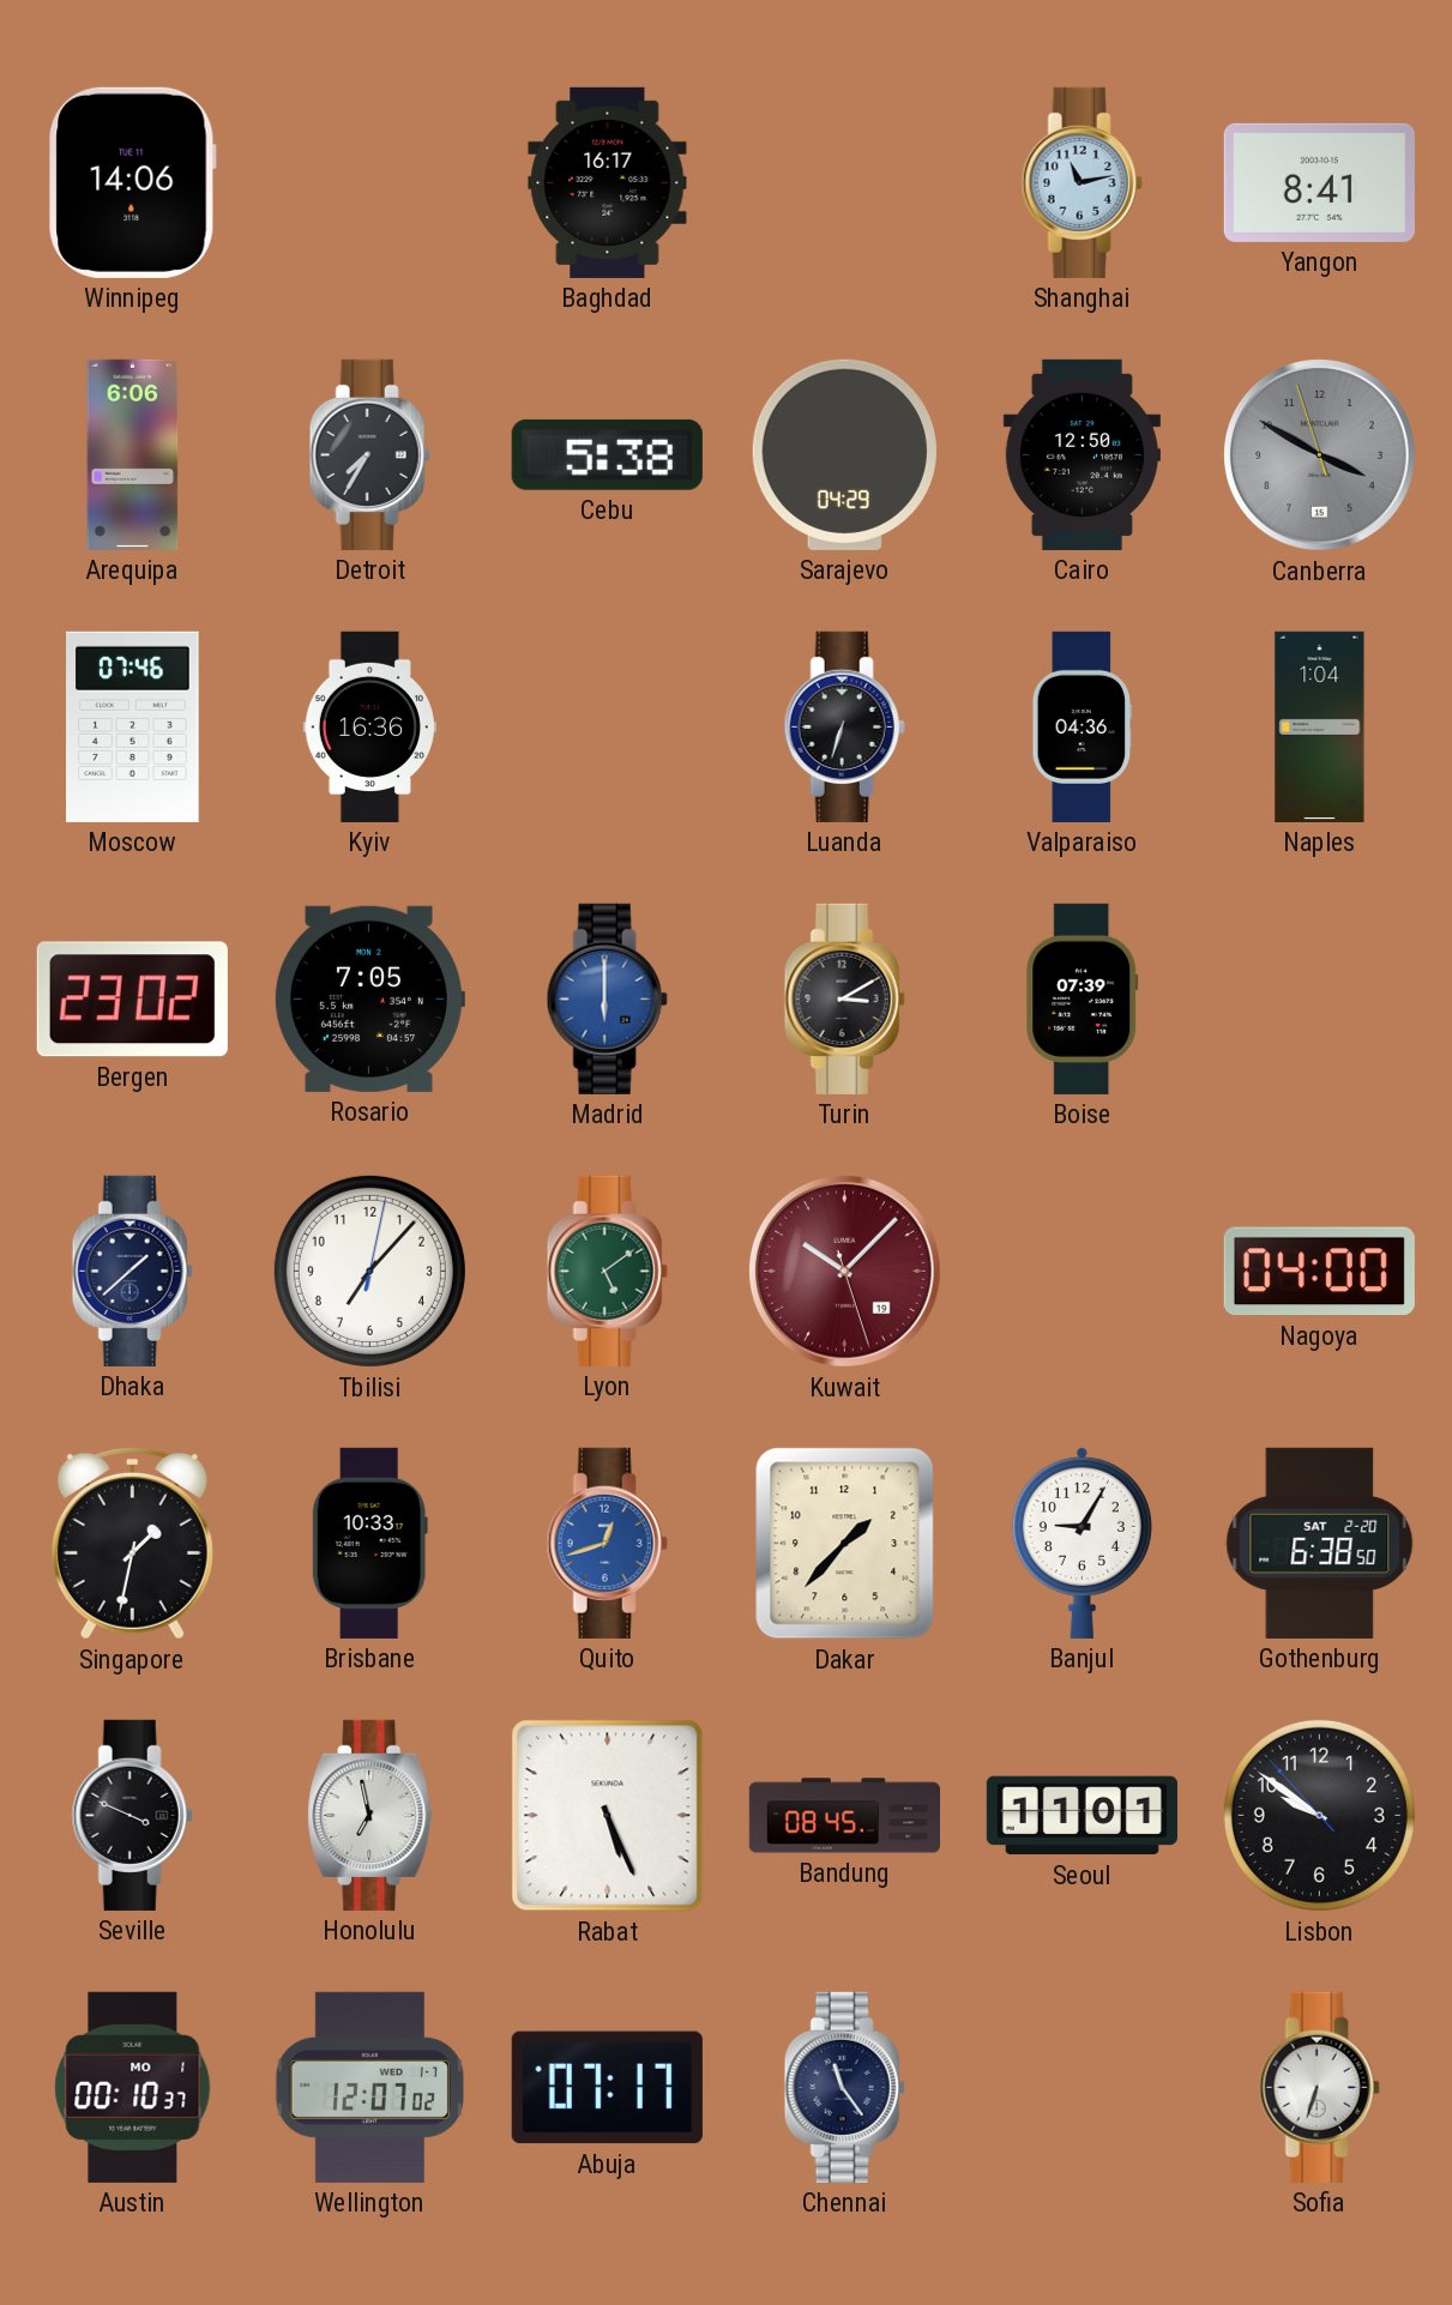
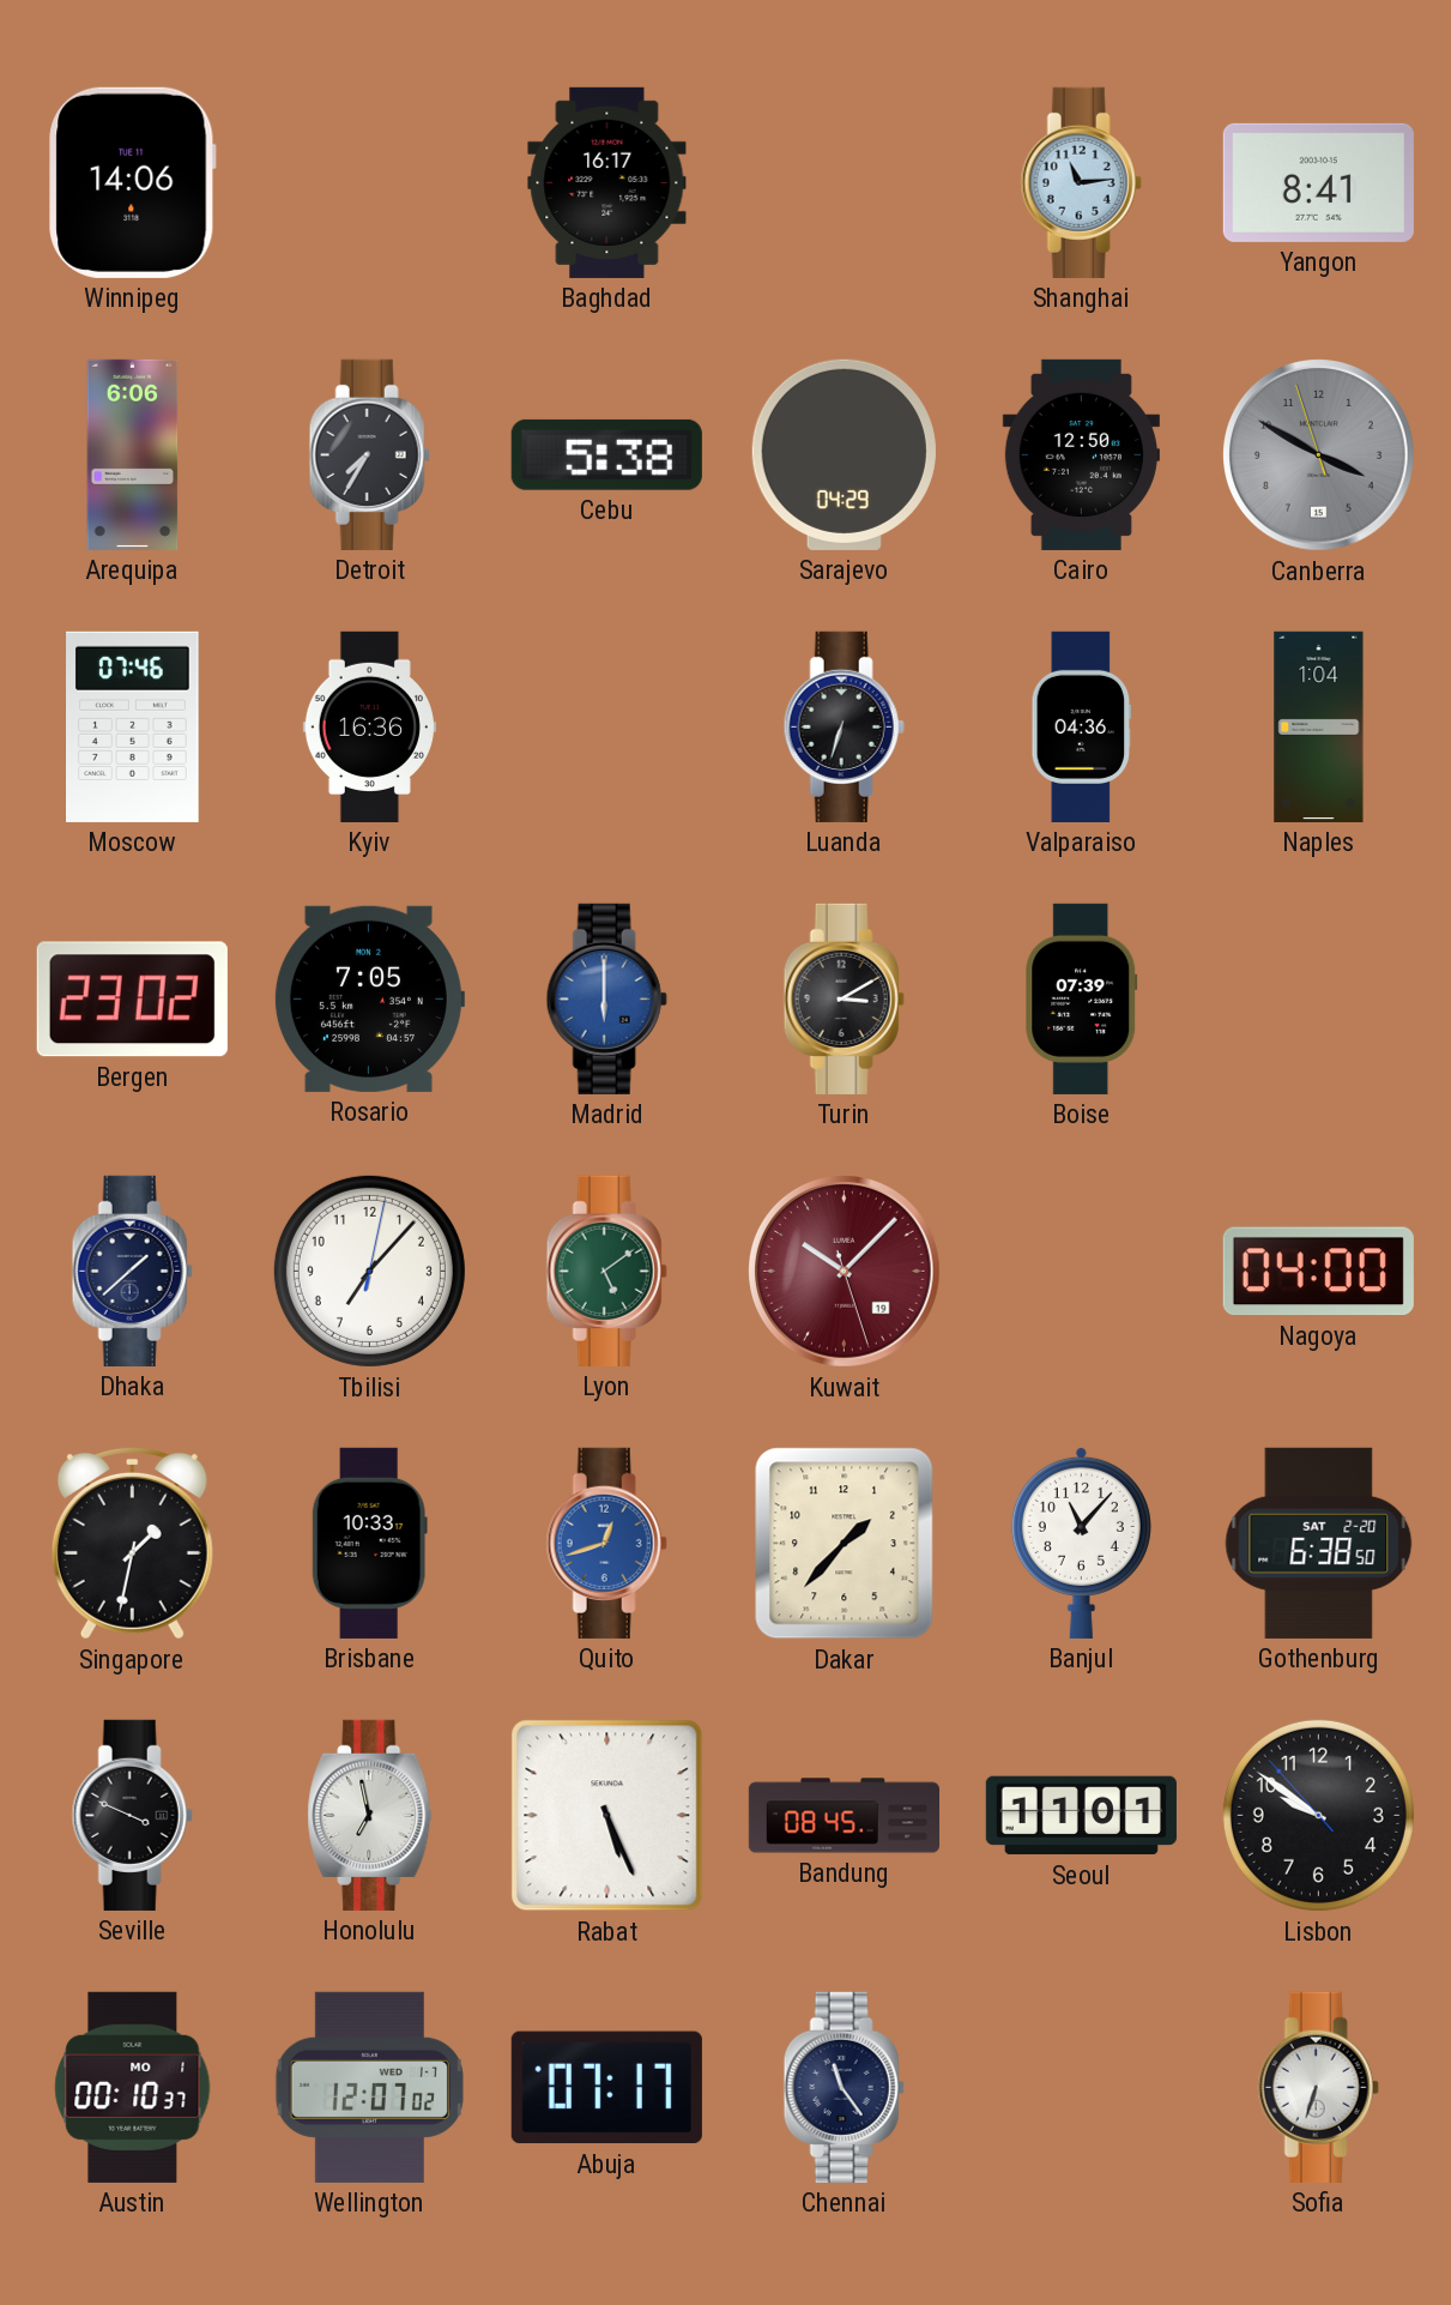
Shanghai: 11:13 -> 11:14 (1081, 182)
Banjul: 9:05 -> 11:07 (1081, 1543)
